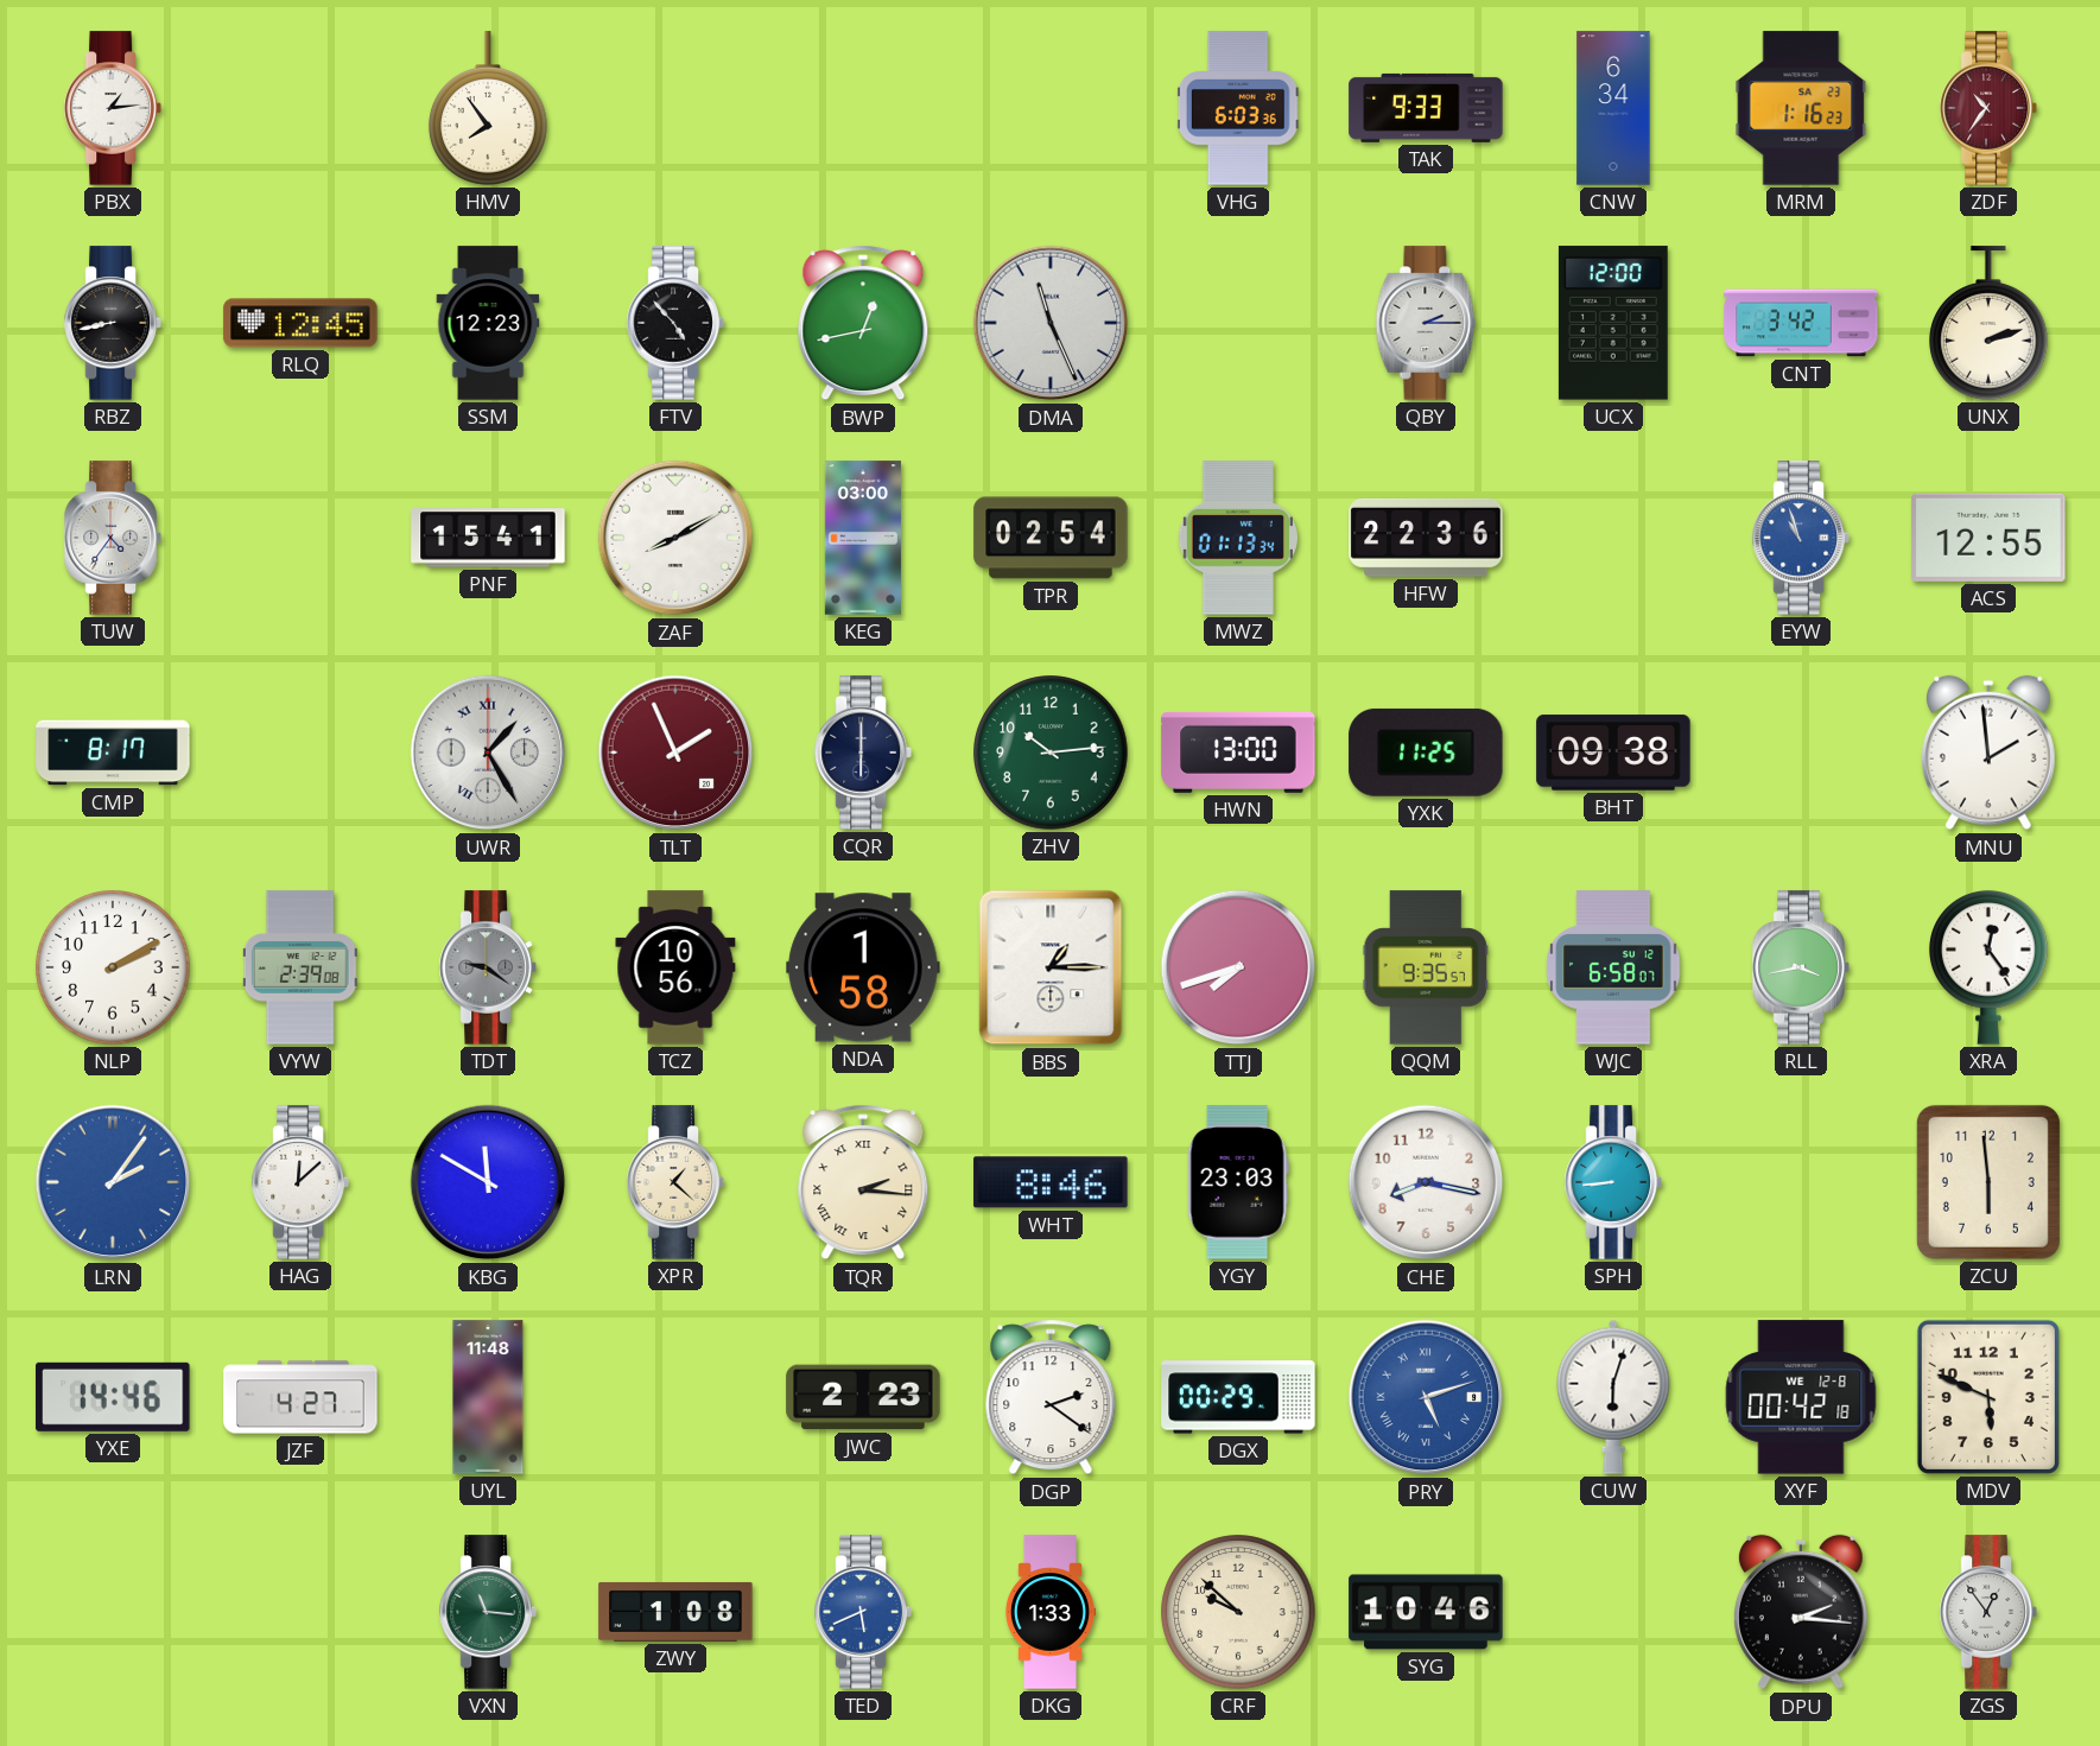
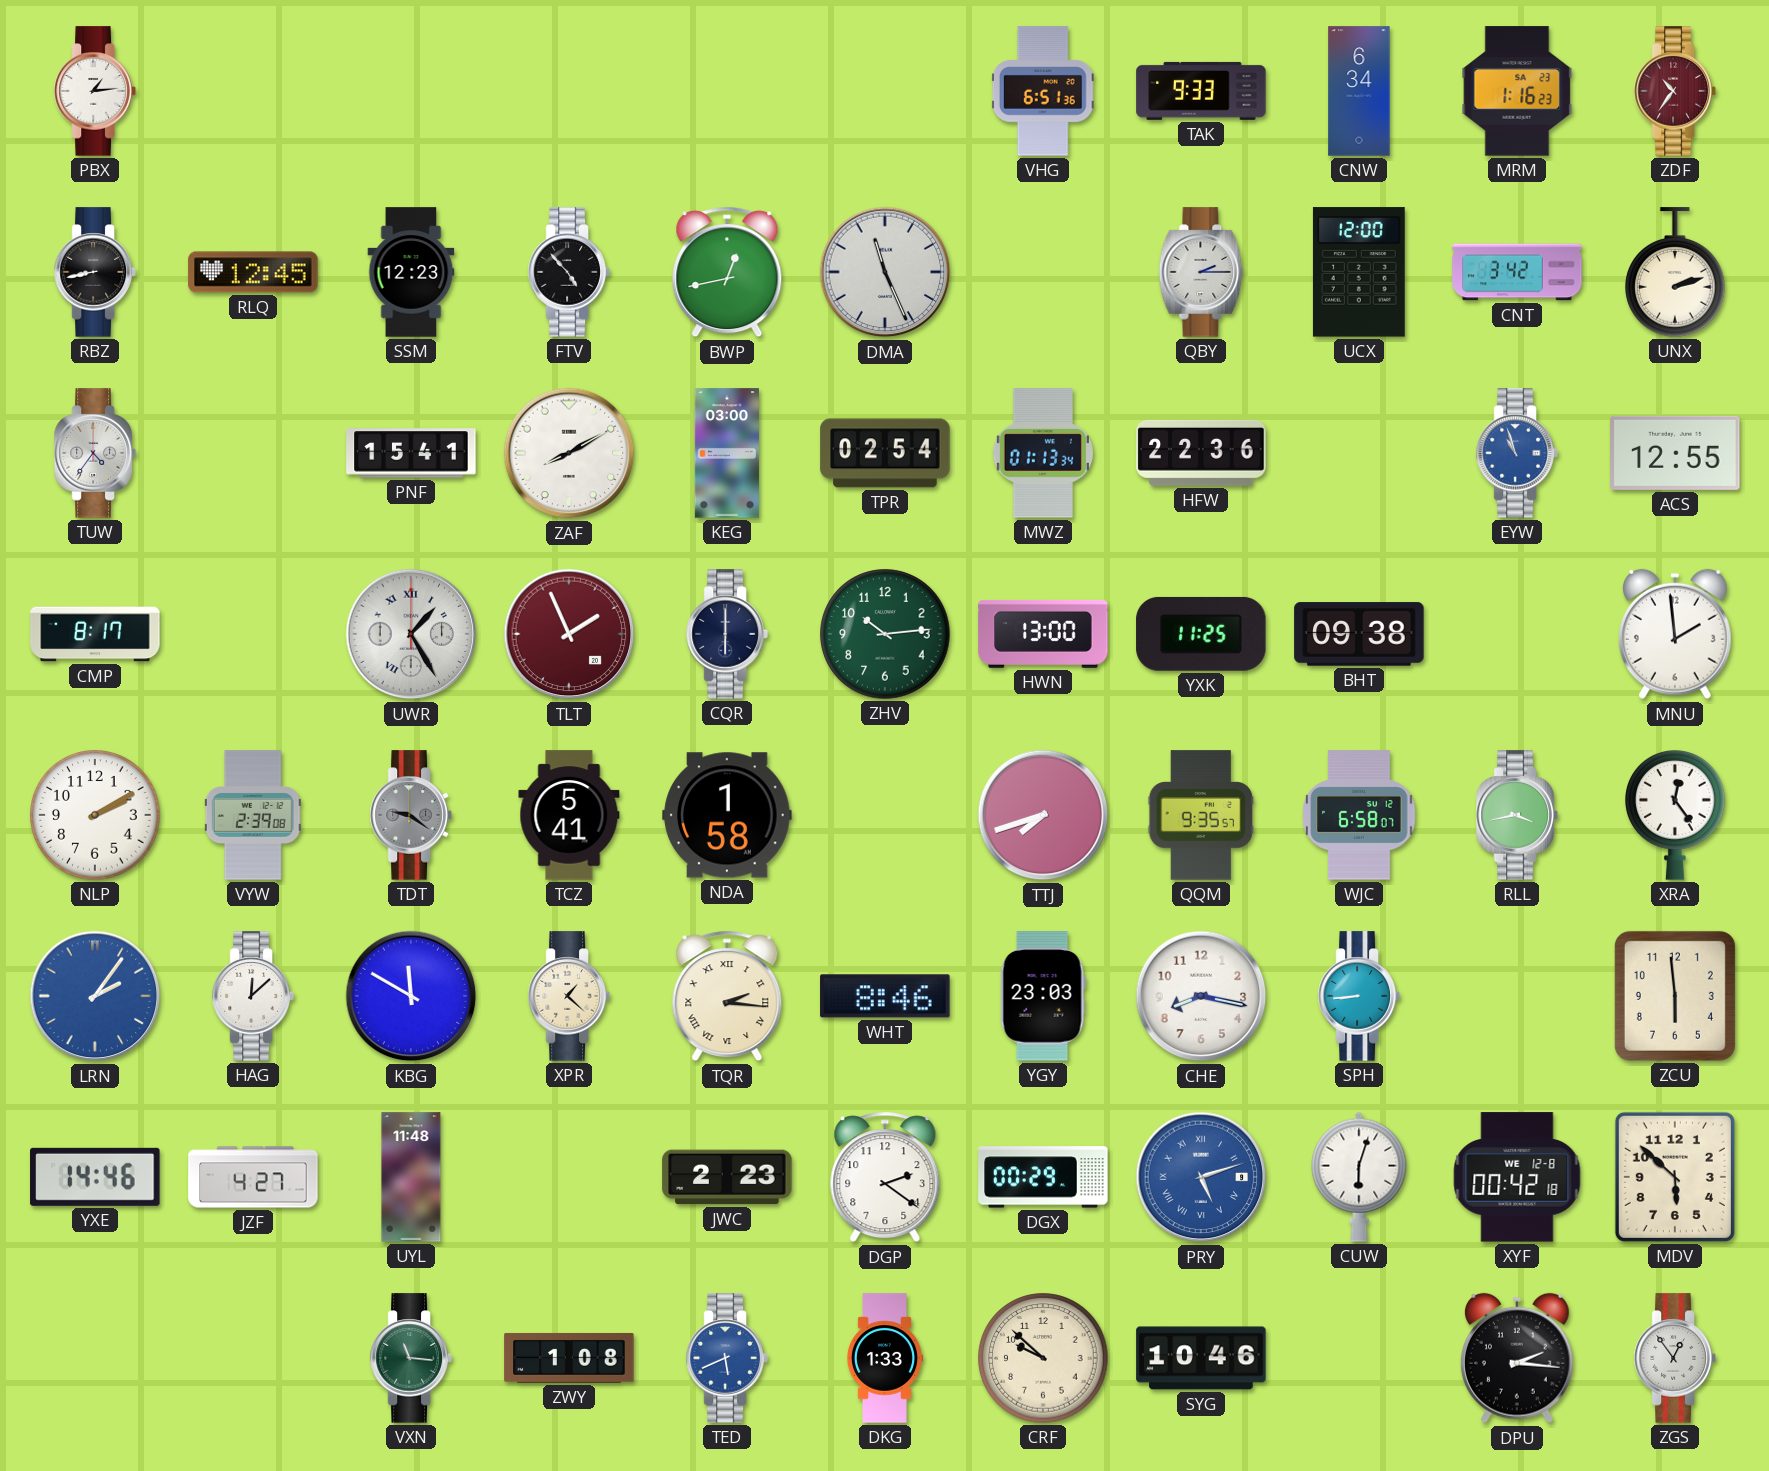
HMV: 7:54 -> none (488, 108)
VHG: 6:03 -> 6:51 (1043, 91)
TCZ: 10:56 -> 5:41 (569, 815)
BBS: 1:15 -> none (1051, 967)
MDV: 5:49 -> 5:52 (1675, 1177)
